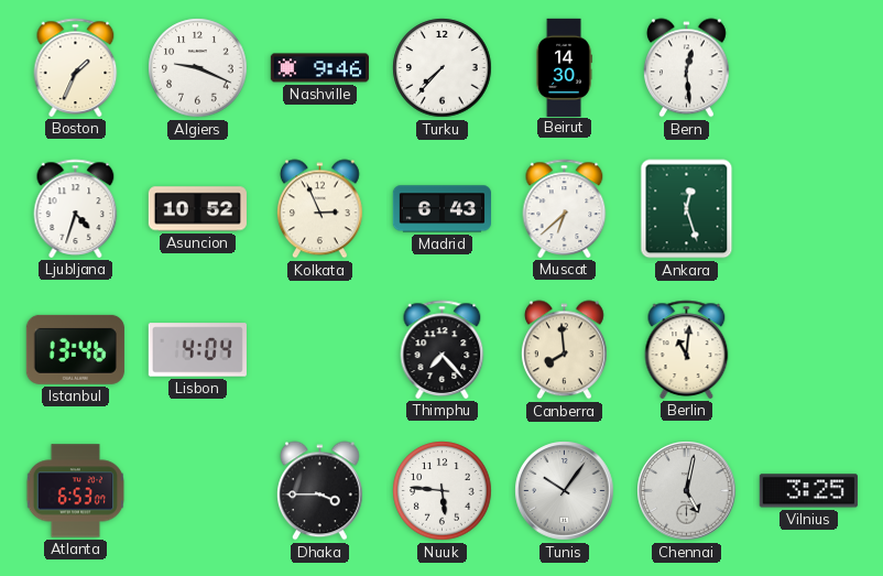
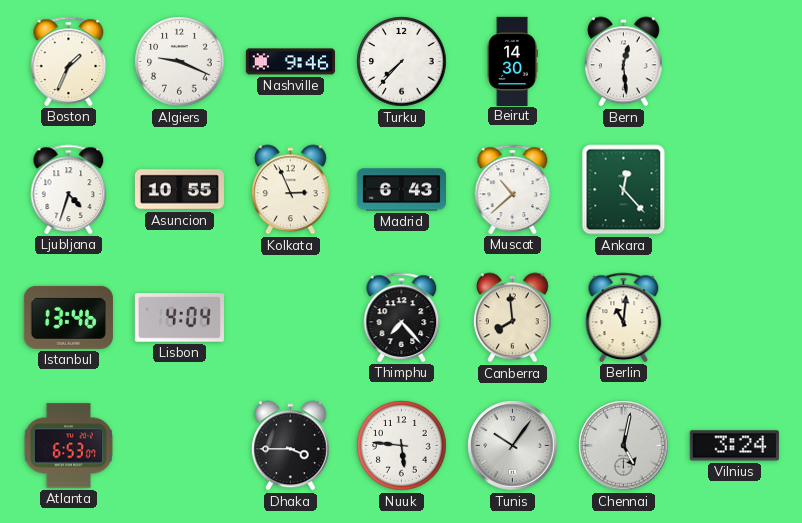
Asuncion: 10:52 -> 10:55 (179, 190)
Muscat: 6:38 -> 10:38 (513, 189)
Ankara: 12:27 -> 12:23 (624, 190)
Vilnius: 3:25 -> 3:24 (734, 446)
